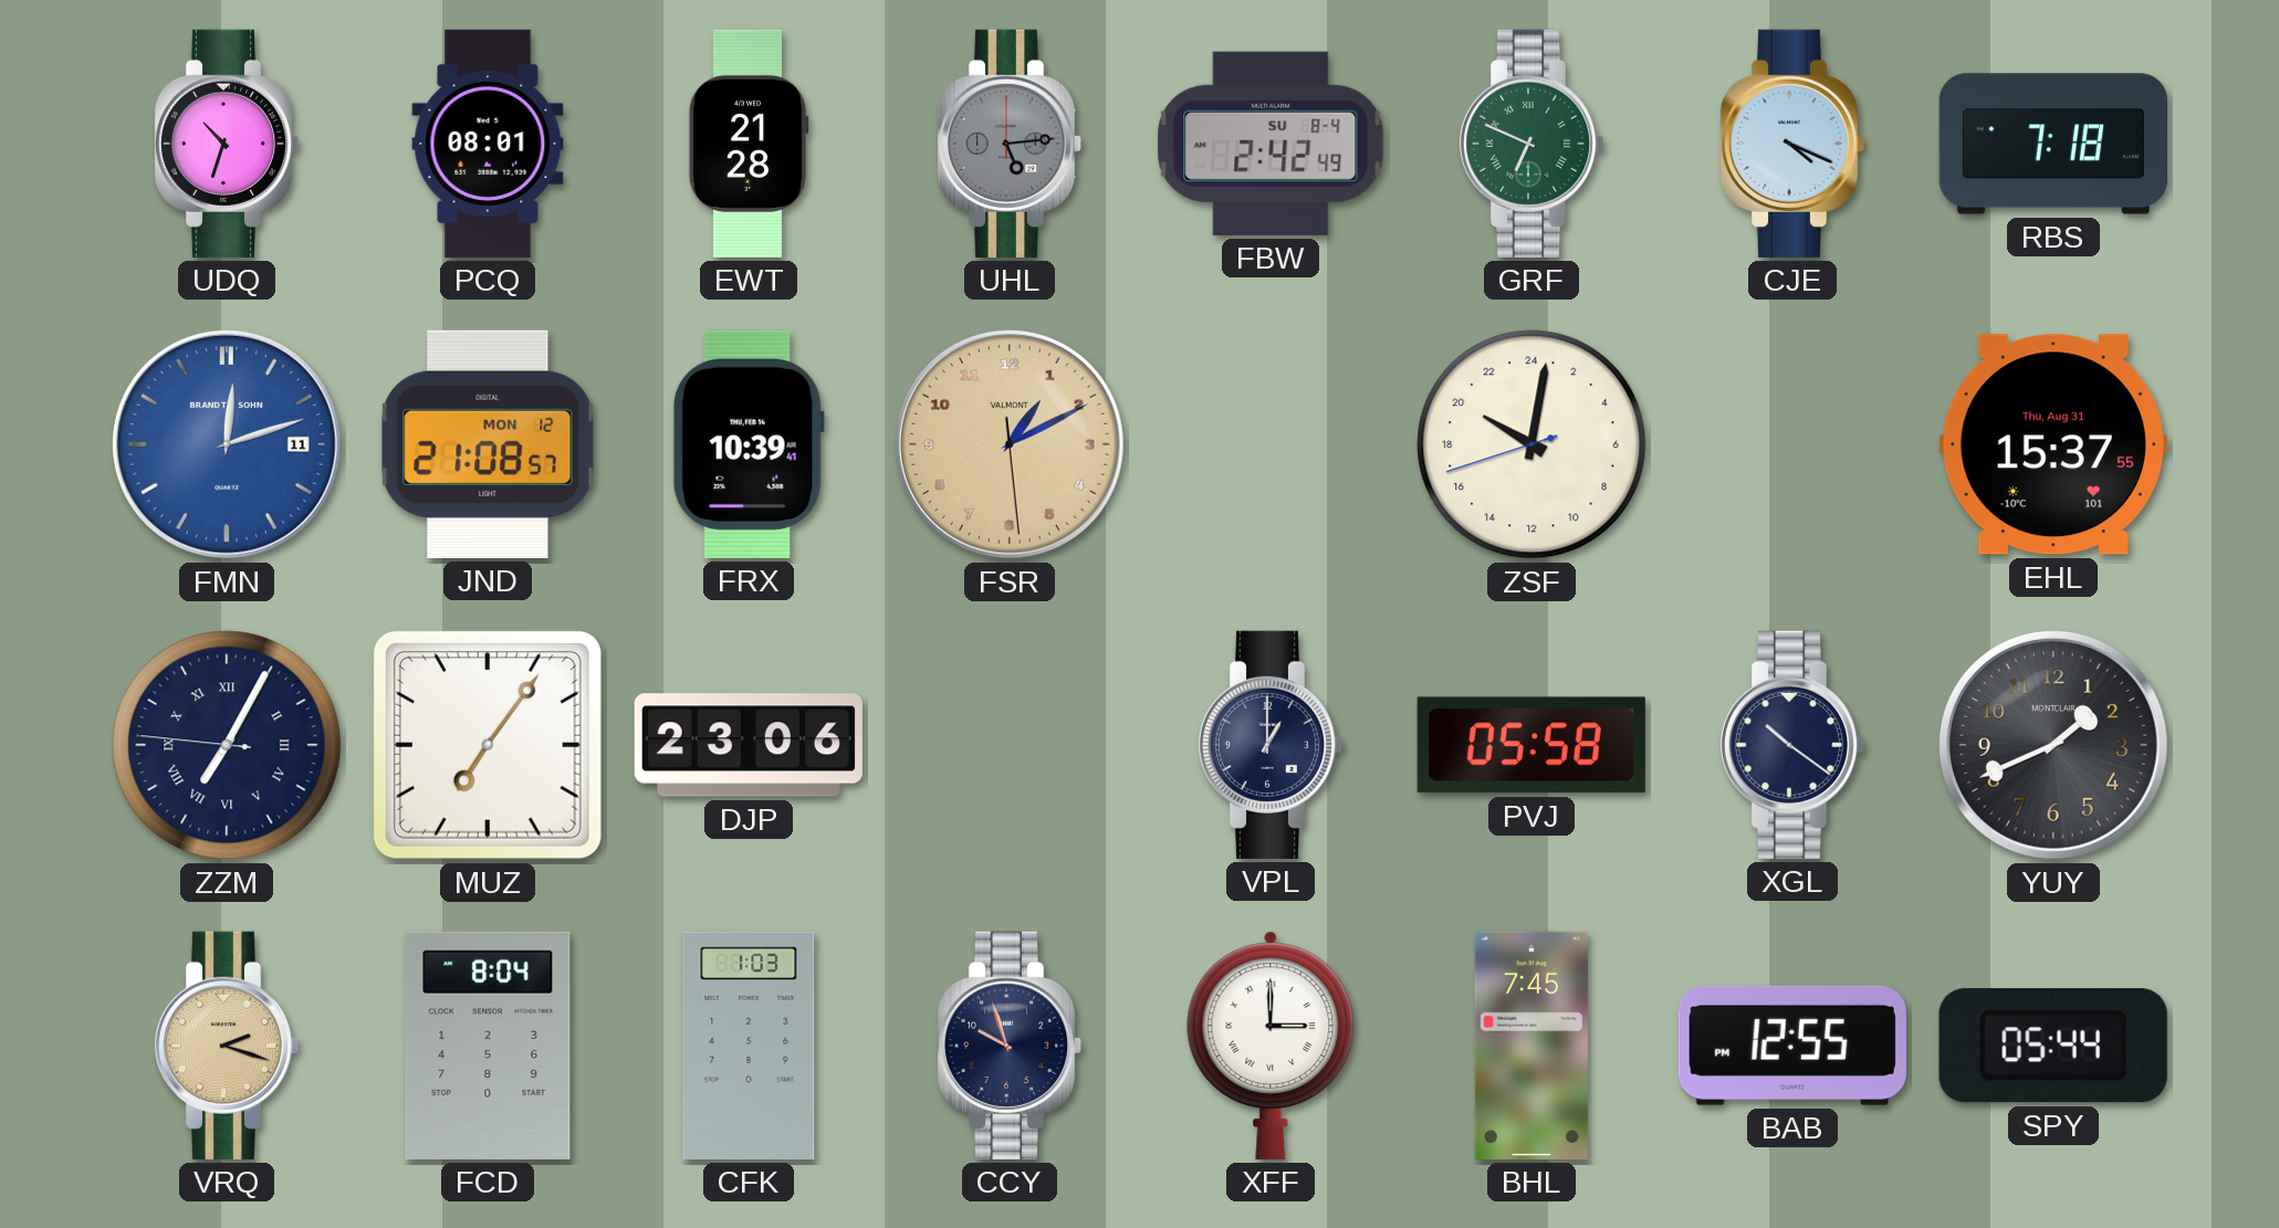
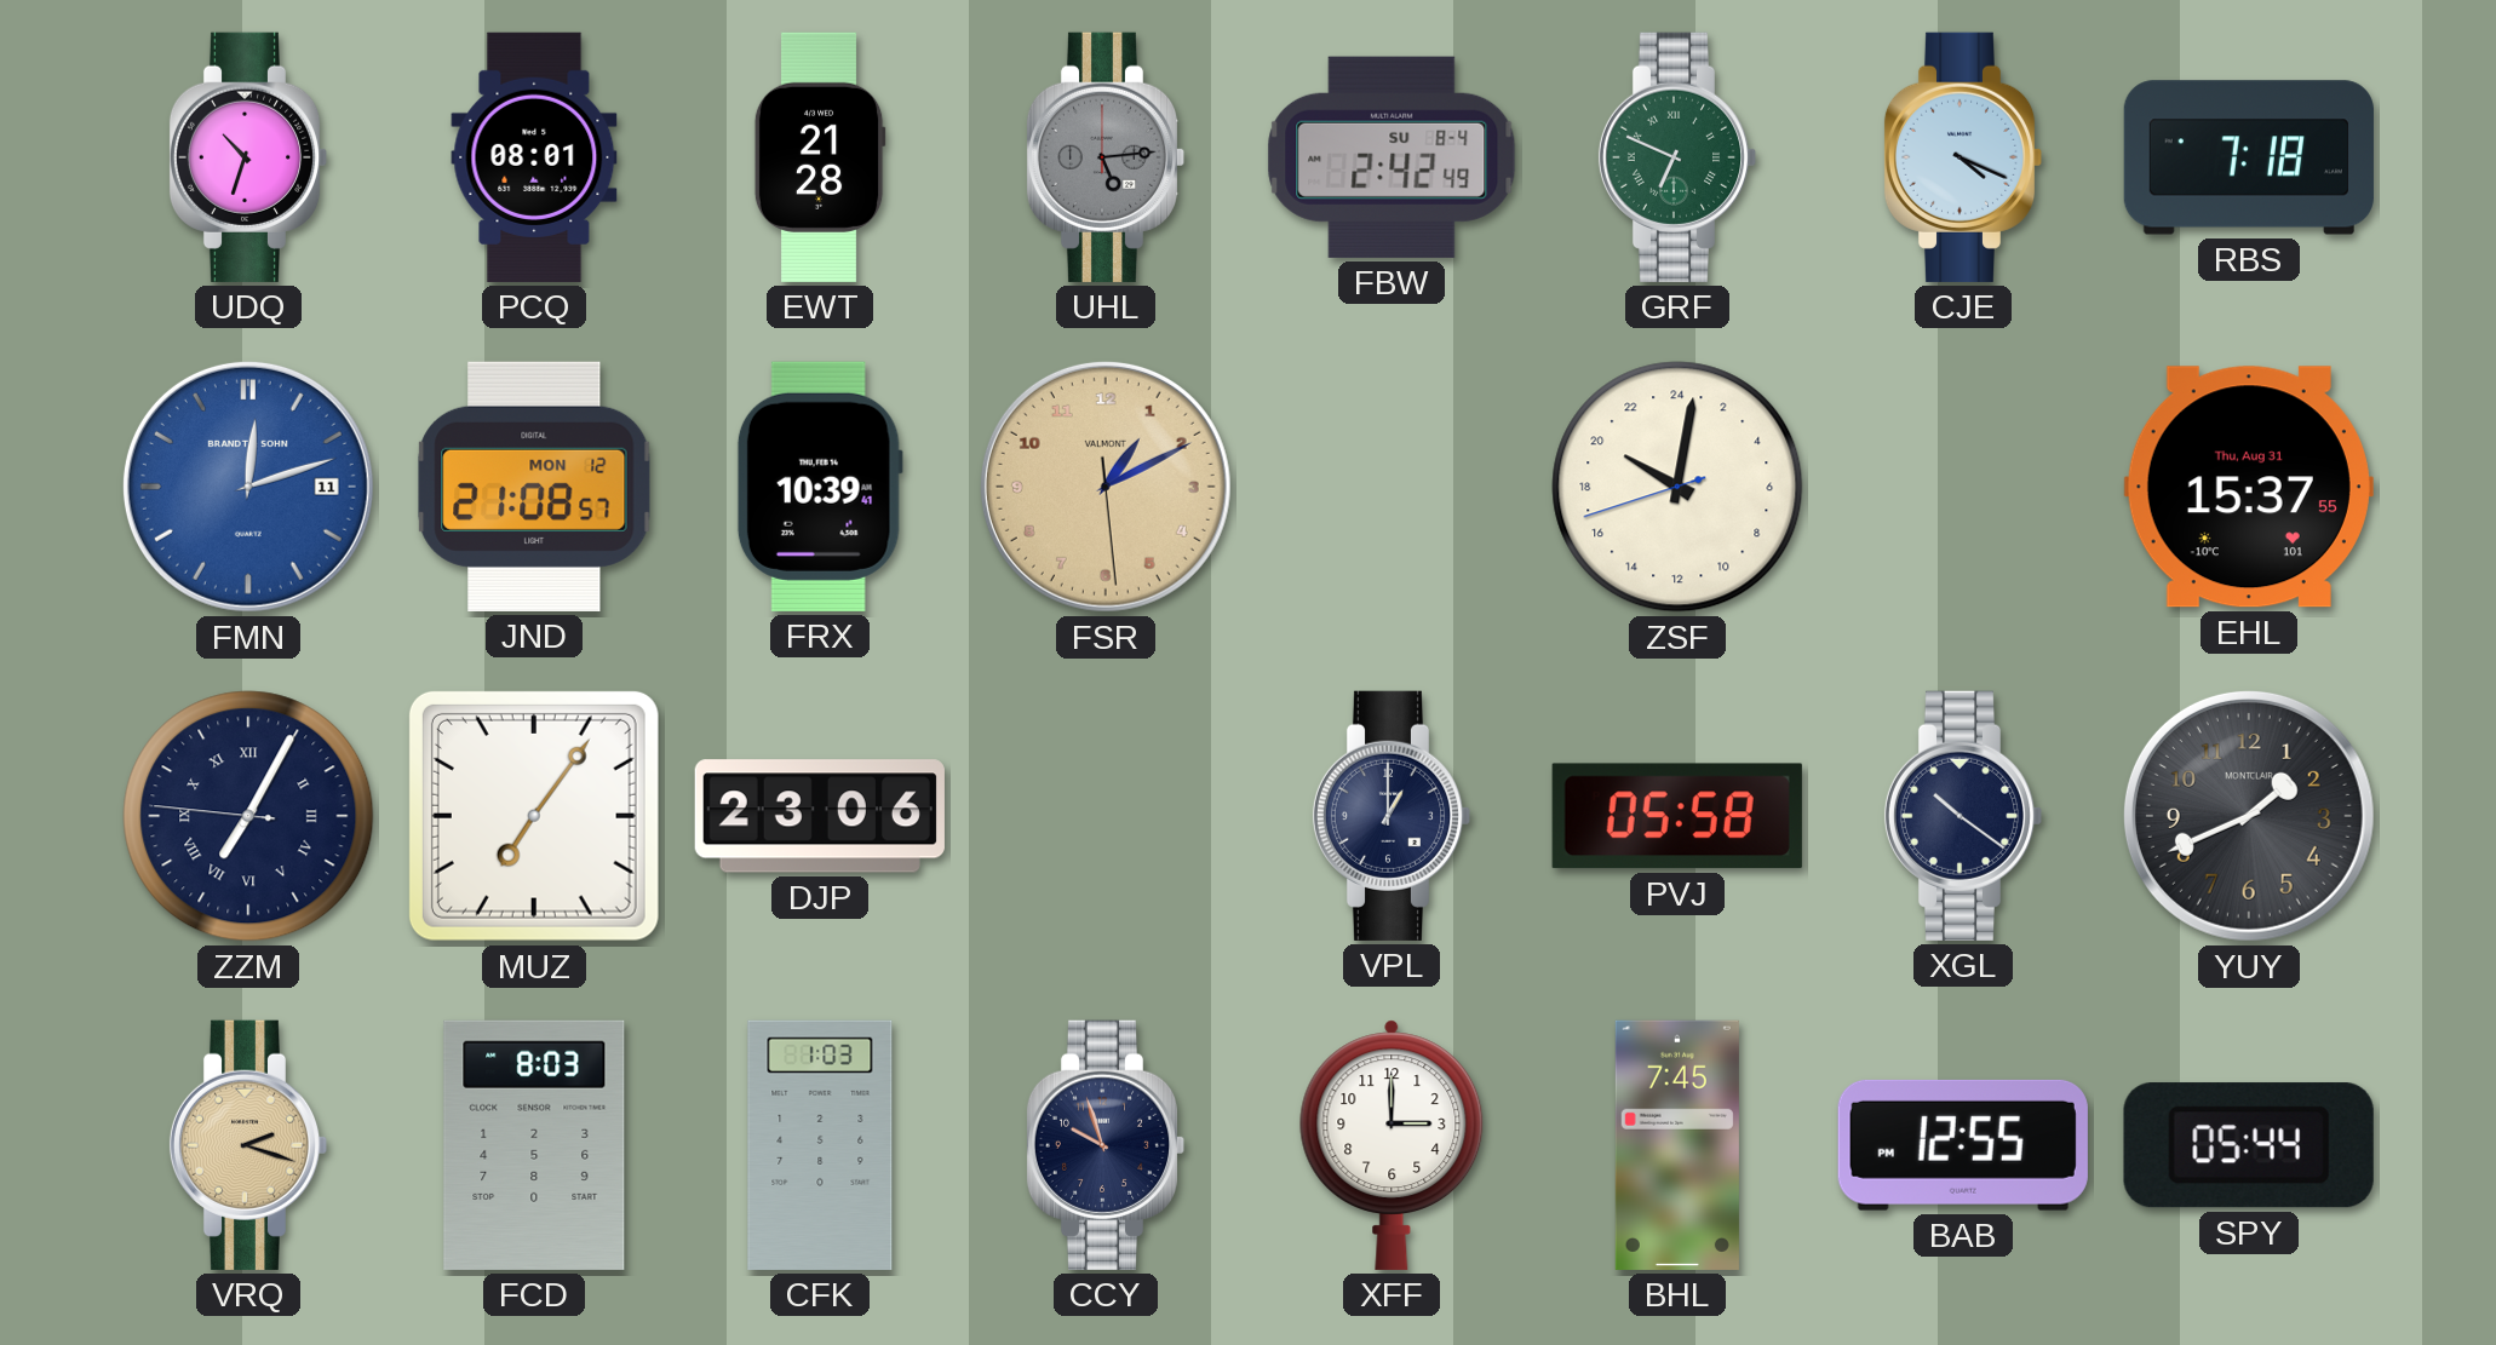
FCD: 8:04 -> 8:03 (534, 1145)
XFF numerals: Roman -> Arabic (1392, 1145)
